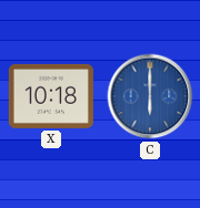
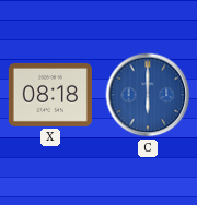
X: 10:18 -> 08:18 (50, 95)
